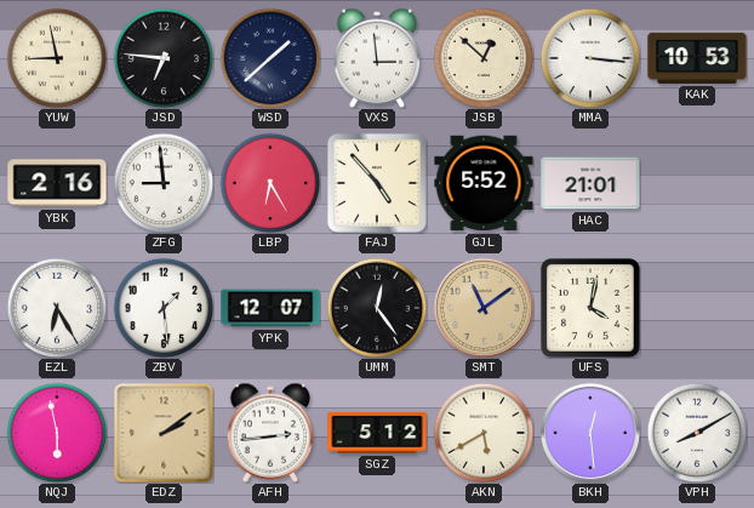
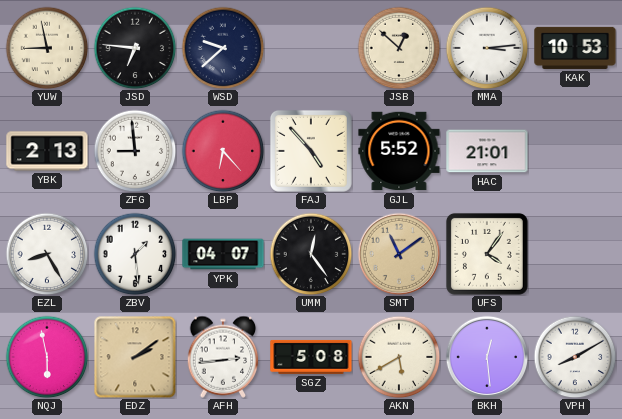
WSD: 1:38 -> 9:38 (223, 48)
VXS: 2:59 -> none (377, 58)
MMA: 3:16 -> 3:14 (487, 48)
YBK: 2:16 -> 2:13 (47, 151)
LBP: 6:25 -> 6:23 (223, 151)
EZL: 6:25 -> 8:25 (47, 254)
YPK: 12:07 -> 04:07 (223, 254)
UFS: 4:02 -> 4:06 (487, 254)
SGZ: 5:12 -> 5:08 (311, 357)
